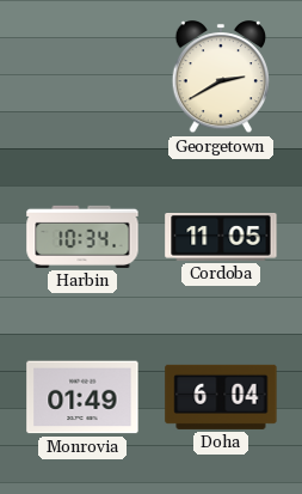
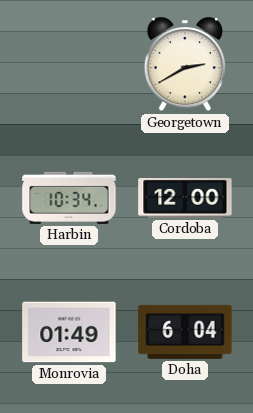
Cordoba: 11:05 -> 12:00 (185, 199)
